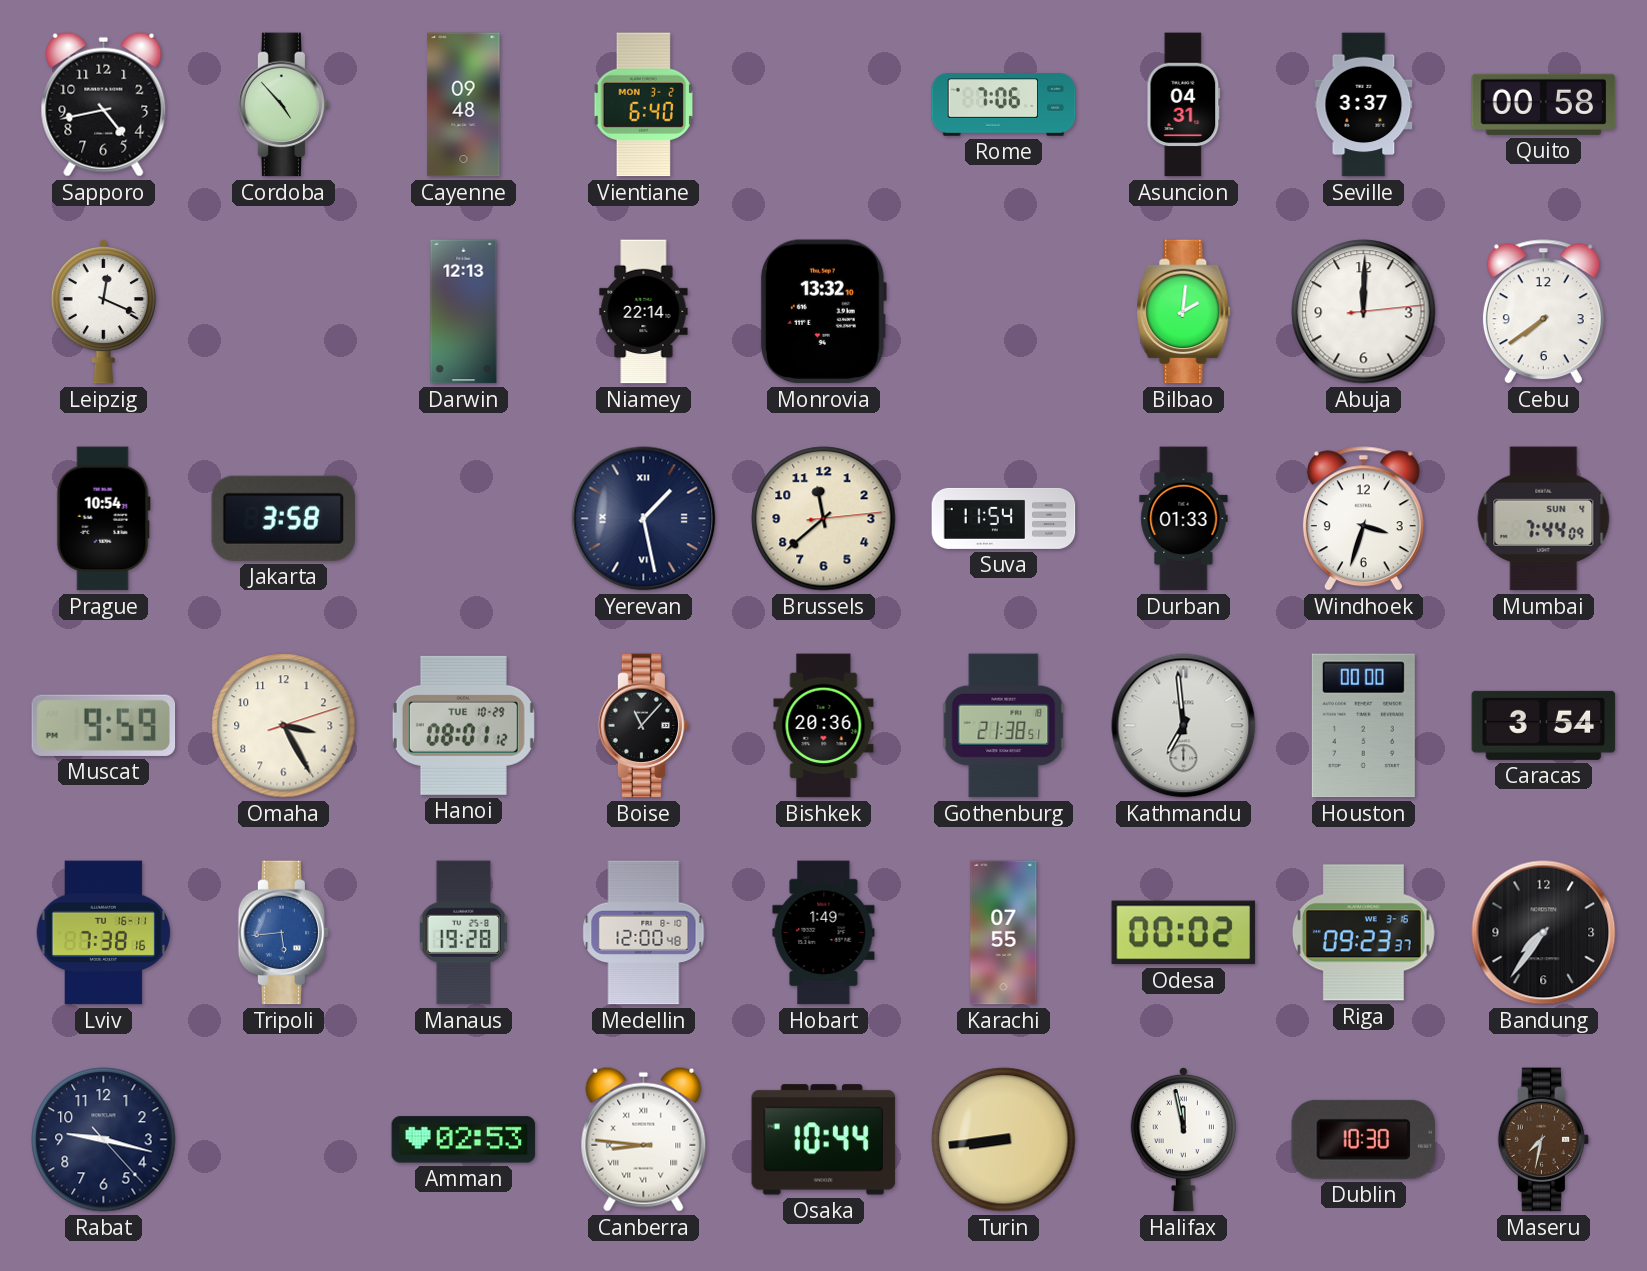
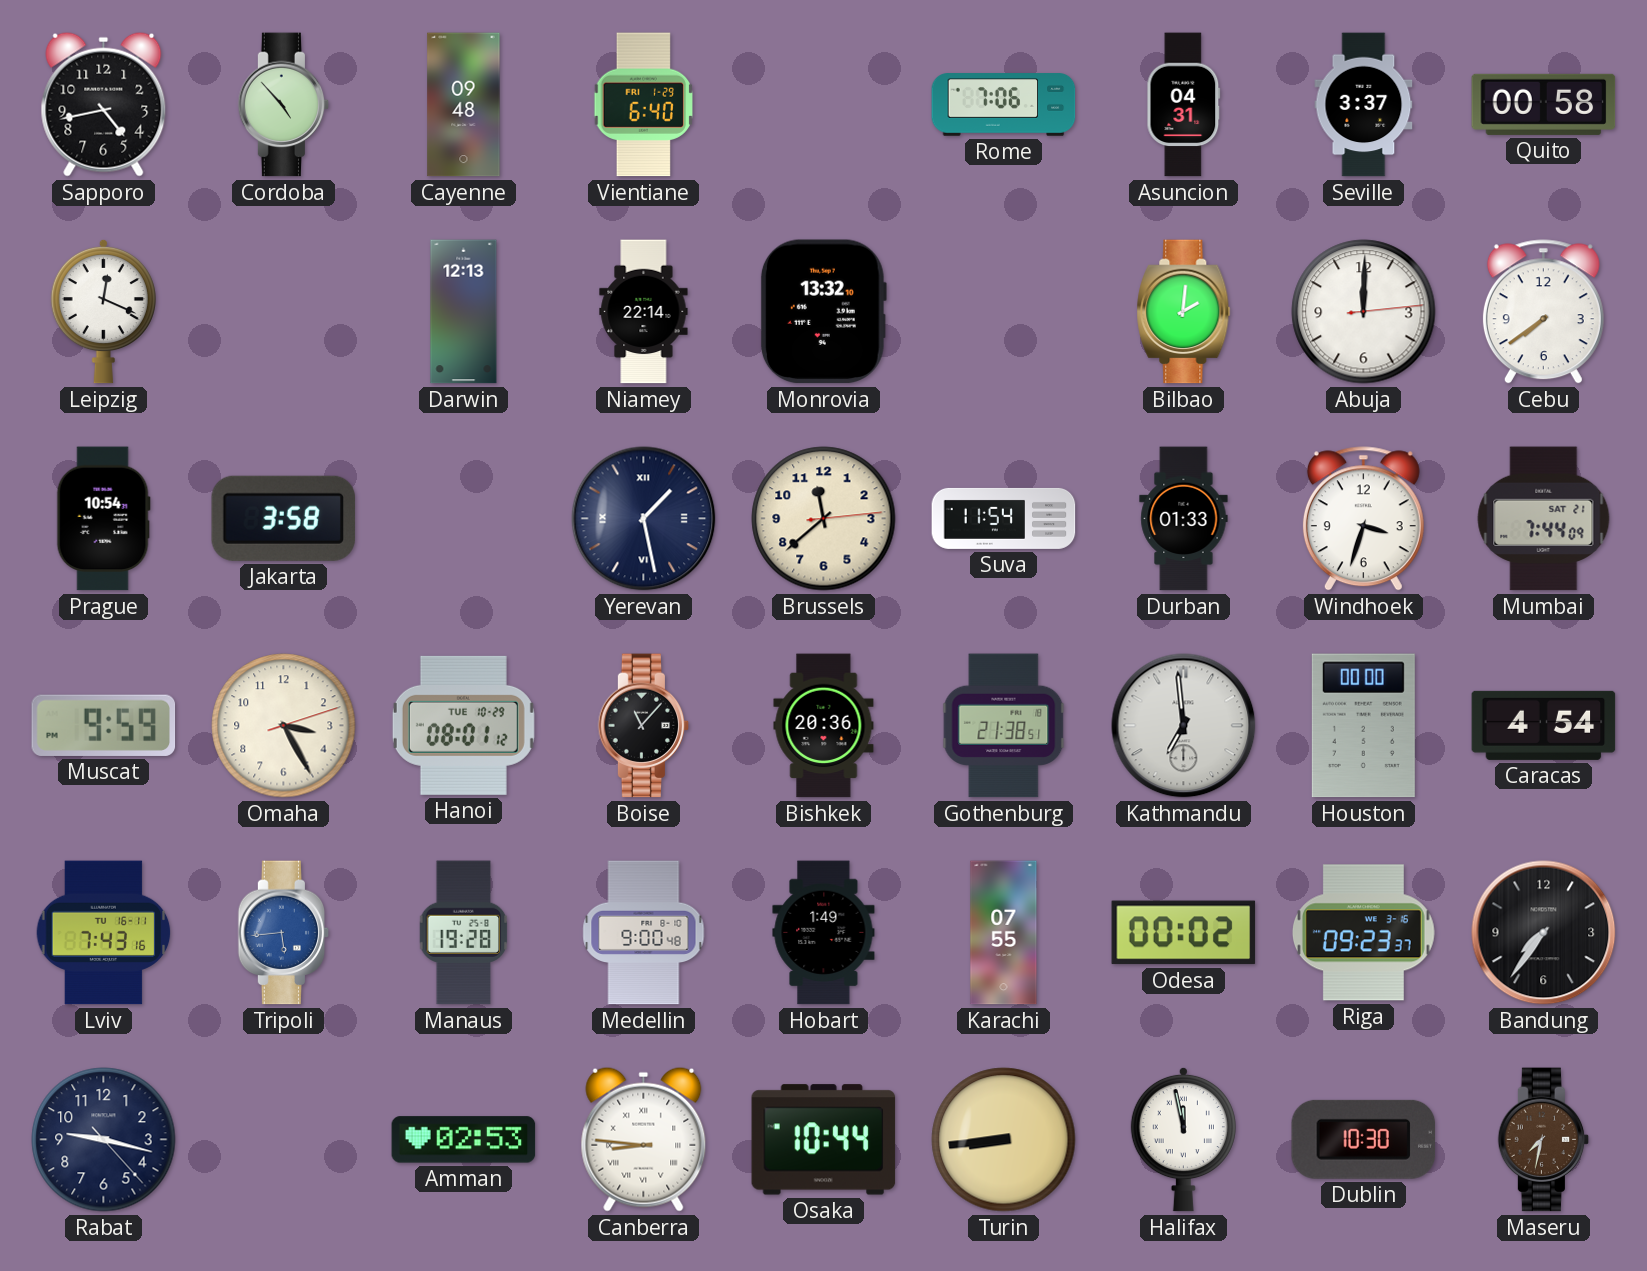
Vientiane date: MON 3-2 -> FRI 1-29 (644, 105)
Mumbai date: SUN 4 -> SAT 21 (1544, 519)
Caracas: 3:54 -> 4:54 (1544, 725)
Lviv: 7:38 -> 7:43 (104, 933)
Medellin: 12:00 -> 9:00 (644, 933)
